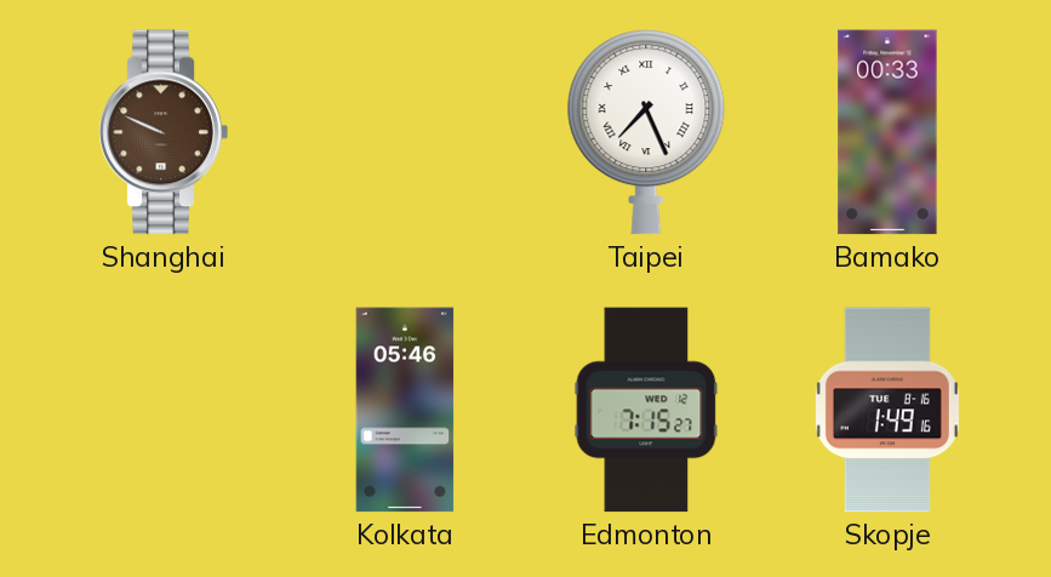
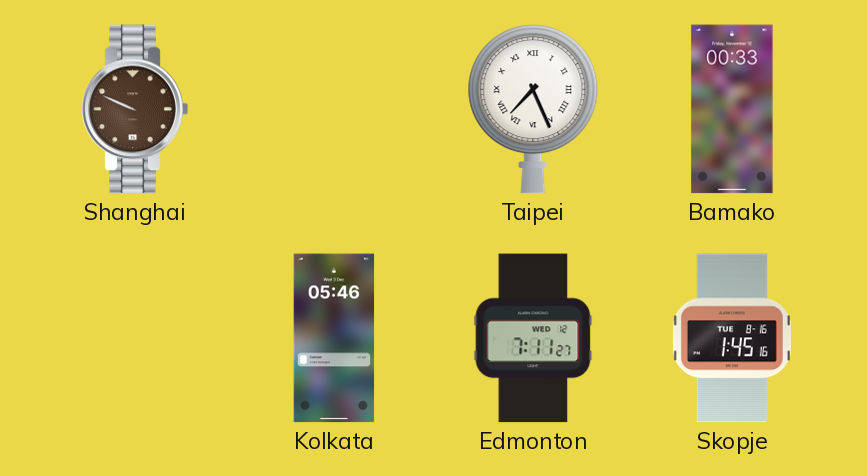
Edmonton: 7:15 -> 7:11 (533, 338)
Skopje: 1:49 -> 1:45 (732, 338)
